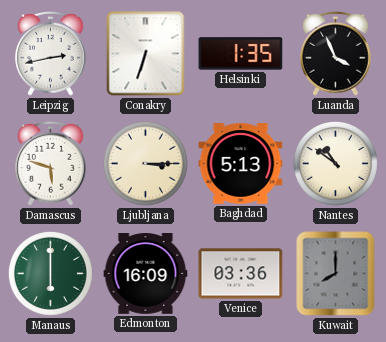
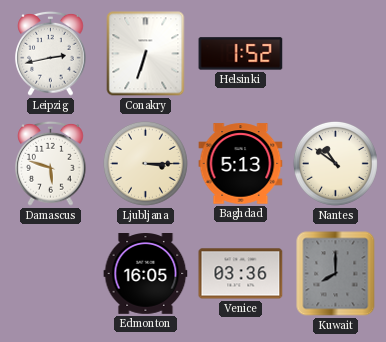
Helsinki: 1:35 -> 1:52 (241, 54)
Luanda: 3:56 -> none (336, 53)
Manaus: 6:00 -> none (50, 273)
Edmonton: 16:09 -> 16:05 (146, 274)
